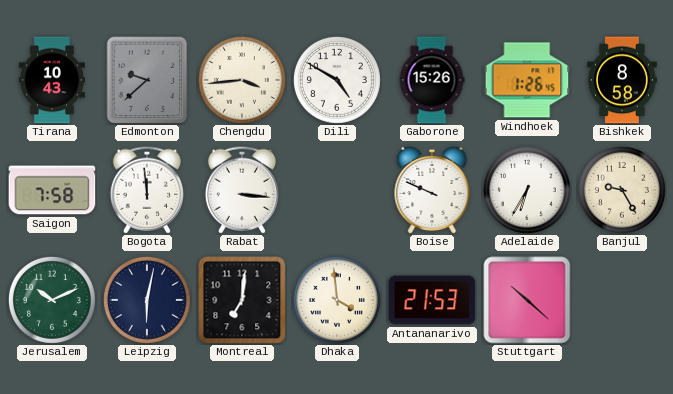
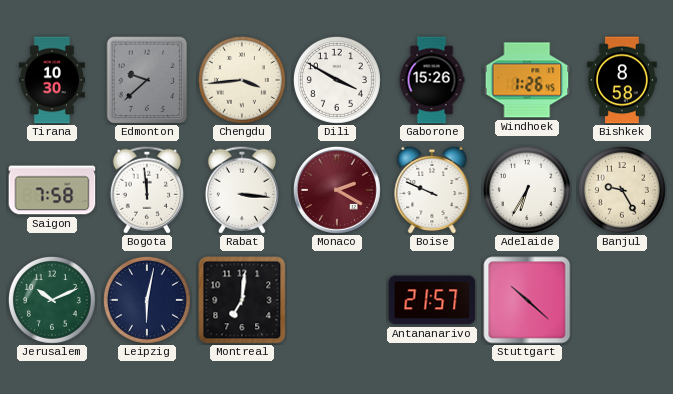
Tirana: 10:43 -> 10:30 (52, 80)
Dili: 4:50 -> 3:50 (337, 80)
Monaco: none -> 2:20 (337, 190)
Dhaka: 3:59 -> none (337, 300)
Antananarivo: 21:53 -> 21:57 (432, 300)
